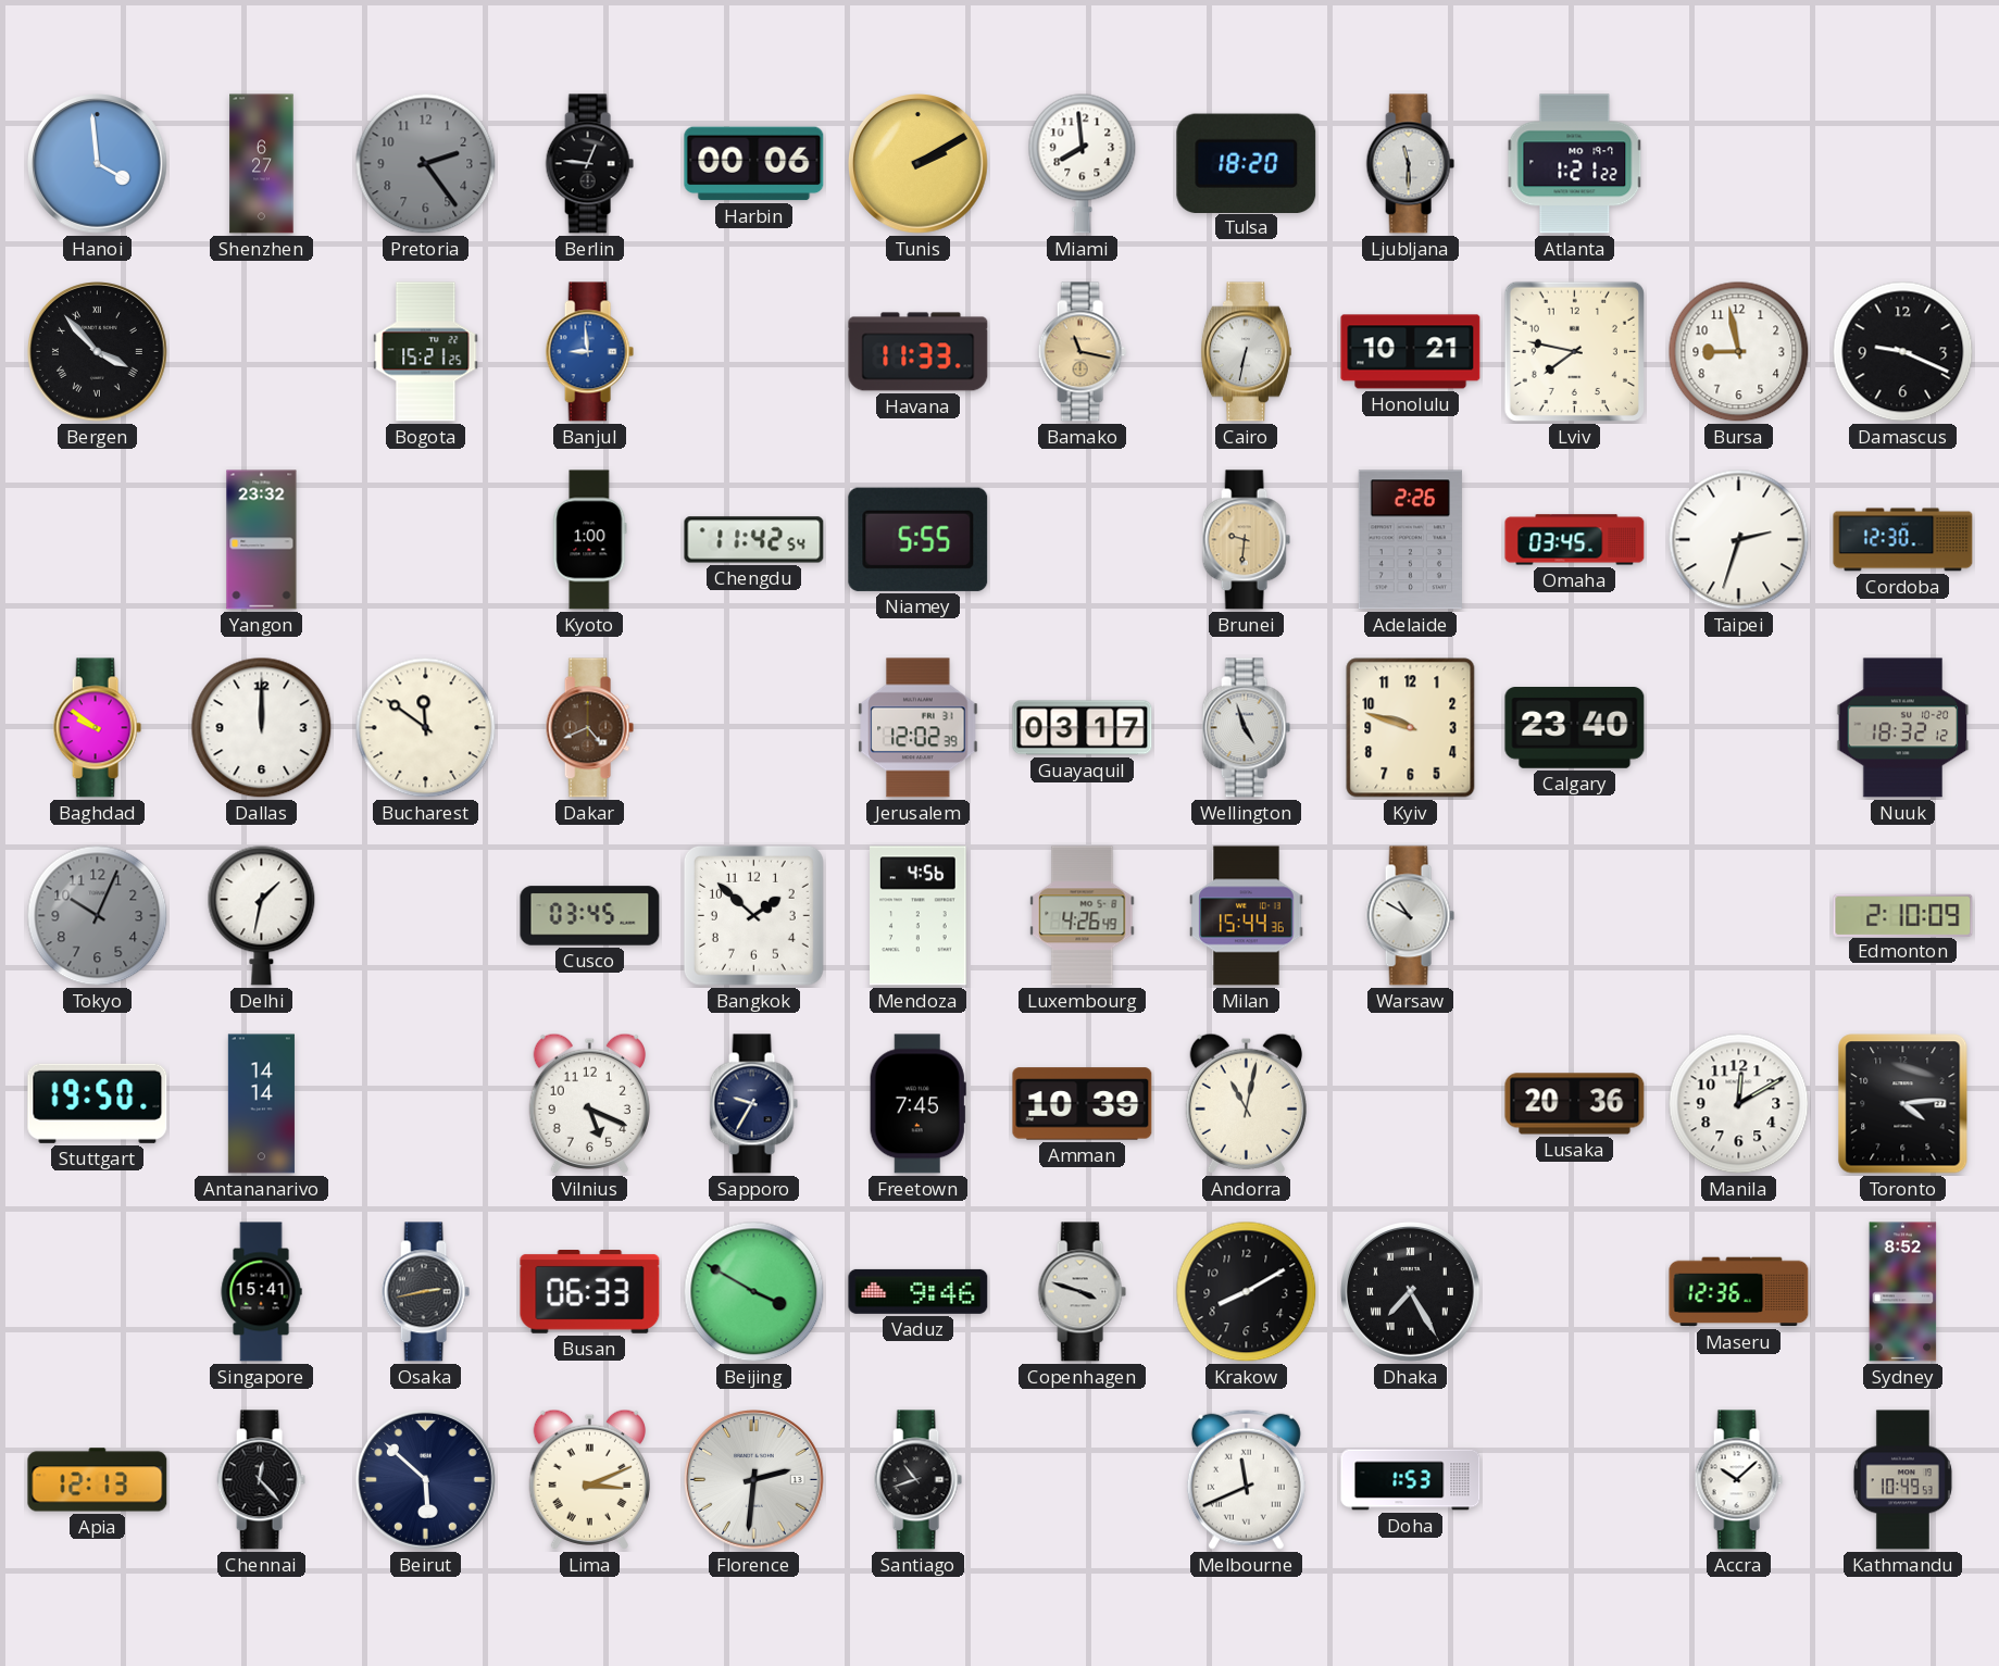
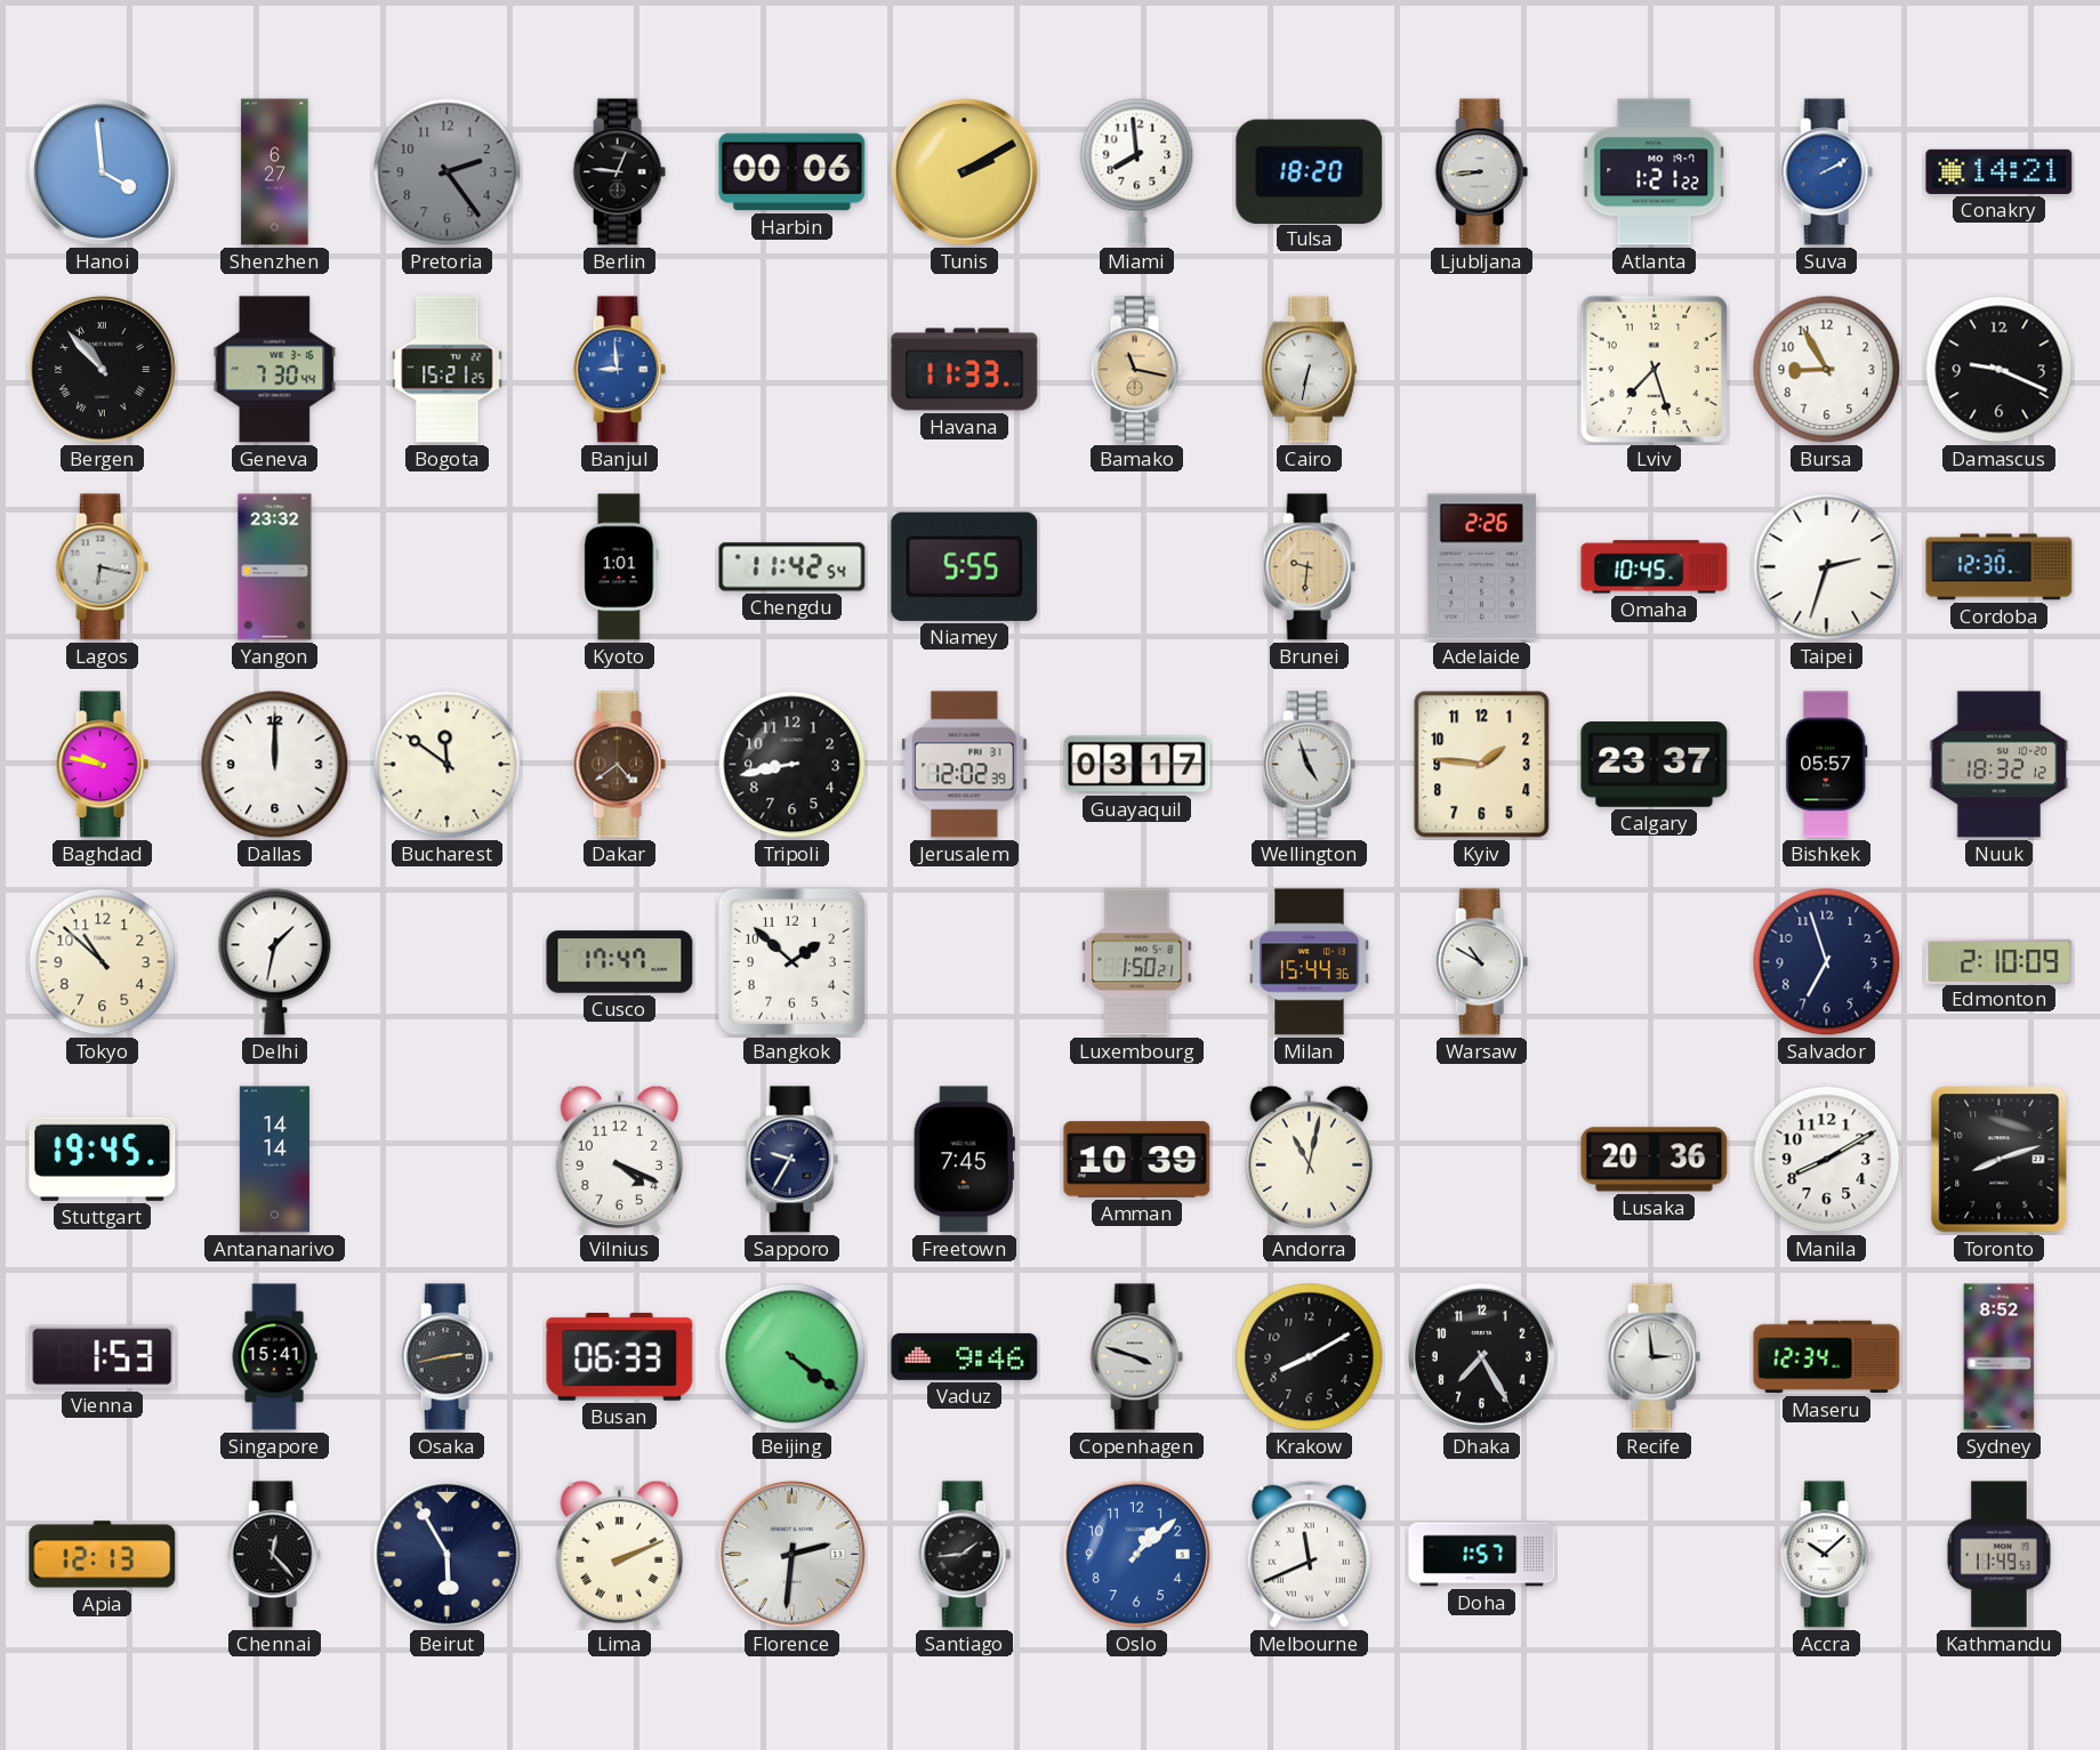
Ljubljana: 11:30 -> 8:44 (1481, 172)
Suva: none -> 2:10 (1826, 172)
Conakry: none -> 14:21 (2000, 171)
Bergen: 3:53 -> 10:53 (103, 370)
Geneva: none -> 7:30 (275, 370)
Honolulu: 10:21 -> none (1411, 352)
Lviv: 7:47 -> 7:27 (1654, 369)
Bursa: 8:58 -> 8:55 (1827, 370)
Lagos: none -> 6:17 (102, 567)
Kyoto: 1:00 -> 1:01 (620, 567)
Omaha: 03:45 -> 10:45 (1655, 567)
Baghdad: 9:51 -> 9:47 (102, 765)
Dakar: 4:41 -> 4:39 (619, 765)
Tripoli: none -> 8:43 (792, 765)
Kyiv: 9:48 -> 1:46 (1482, 765)
Calgary: 23:40 -> 23:37 (1655, 765)
Bishkek: none -> 05:57 (1827, 765)
Tokyo: 10:04 -> 10:52 (103, 962)
Tokyo dial: grey -> cream (103, 962)
Cusco: 03:45 -> 17:47 (620, 962)
Mendoza: 4:56 -> none (919, 916)
Luxembourg: 4:26 -> 1:50 (1137, 962)
Salvador: none -> 6:57 (1827, 962)
Stuttgart: 19:50 -> 19:45 (103, 1159)
Vilnius: 5:19 -> 4:19 (619, 1159)
Manila: 12:10 -> 8:10 (1827, 1160)
Toronto: 4:14 -> 8:12 (2000, 1160)
Vienna: none -> 1:53 (103, 1357)
Beijing: 3:50 -> 4:21 (792, 1357)
Dhaka numerals: Roman -> Arabic (1482, 1357)
Recife: none -> 2:59 (1654, 1357)
Maseru: 12:36 -> 12:34 (1827, 1357)
Beirut: 5:52 -> 5:55 (448, 1555)
Lima: 3:11 -> 2:11 (619, 1554)
Santiago: 10:42 -> 1:44 (964, 1555)
Oslo: none -> 1:08 (1137, 1555)
Doha: 1:53 -> 1:57 (1482, 1555)
Kathmandu: 10:49 -> 11:49 (1998, 1555)
